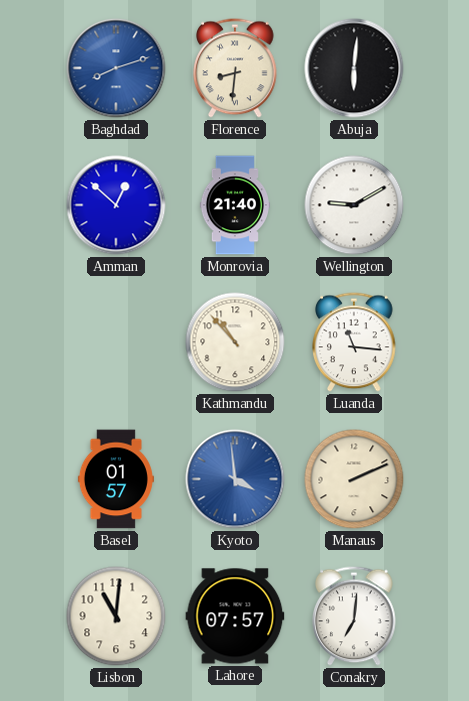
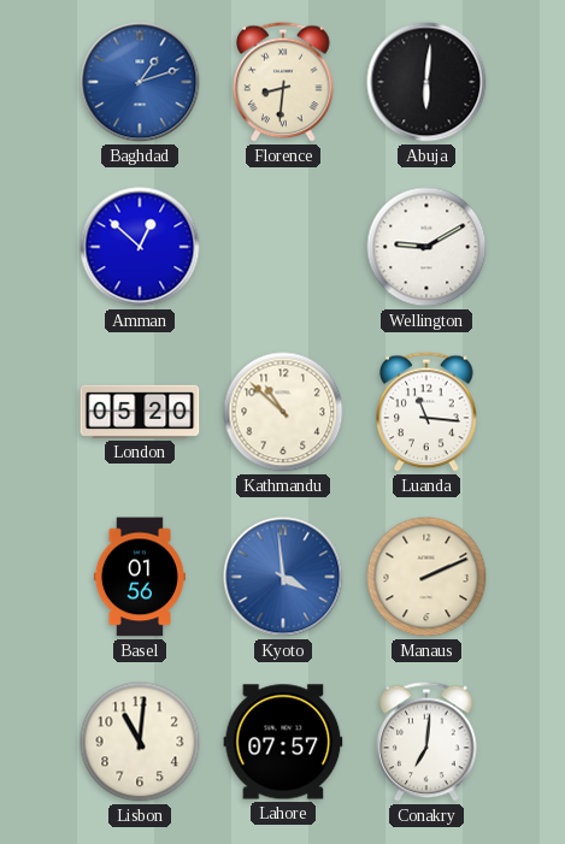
Baghdad: 8:12 -> 1:12 (140, 82)
Monrovia: 21:40 -> none (234, 205)
London: none -> 05:20 (140, 412)
Kathmandu: 10:53 -> 10:52 (283, 412)
Basel: 01:57 -> 01:56 (140, 577)
